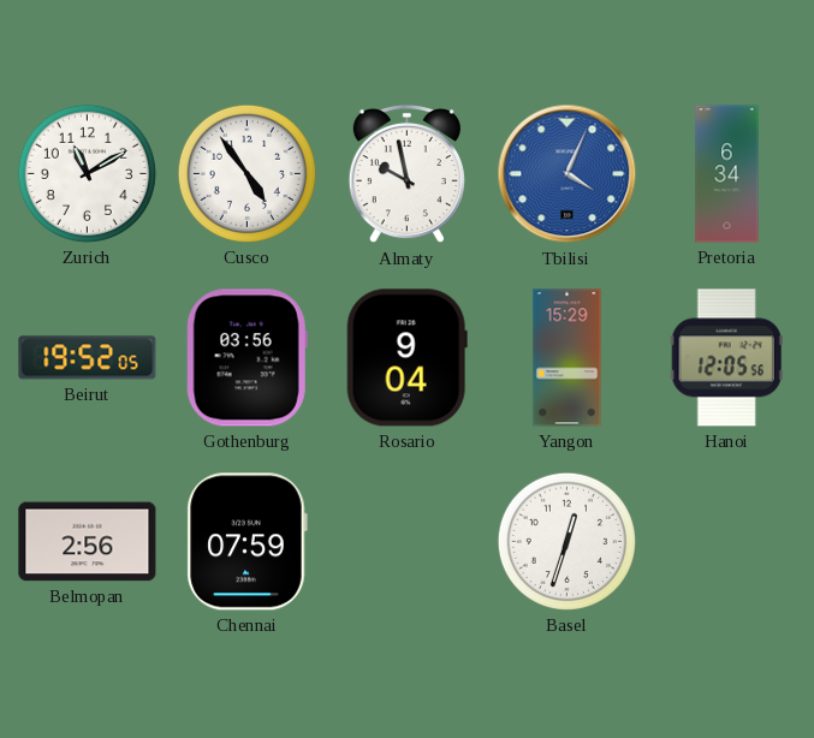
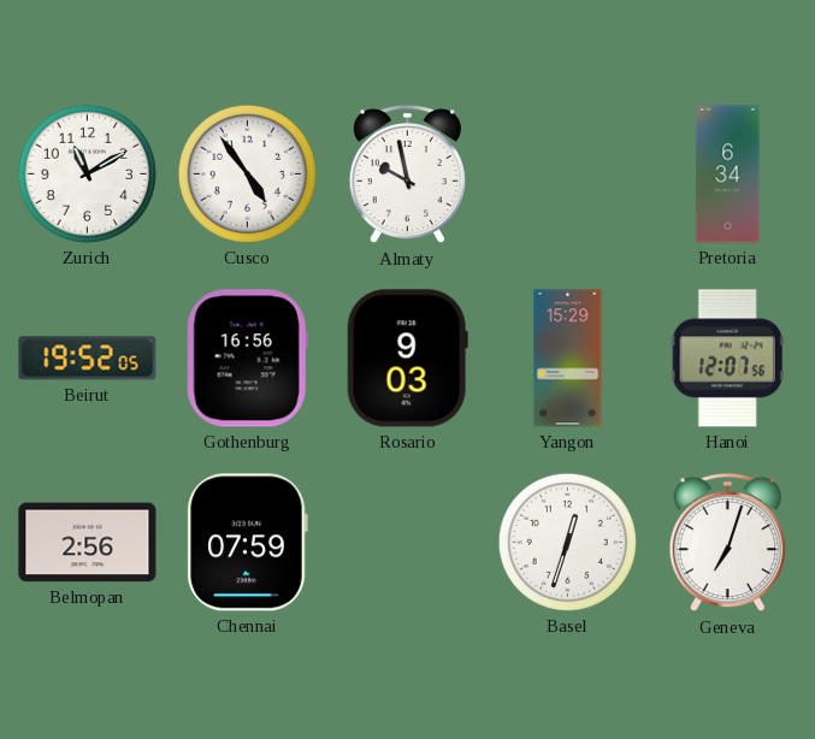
Tbilisi: 4:04 -> none (568, 174)
Gothenburg: 03:56 -> 16:56 (247, 359)
Rosario: 9:04 -> 9:03 (407, 359)
Hanoi: 12:05 -> 12:07 (727, 359)
Geneva: none -> 7:03 (727, 543)
